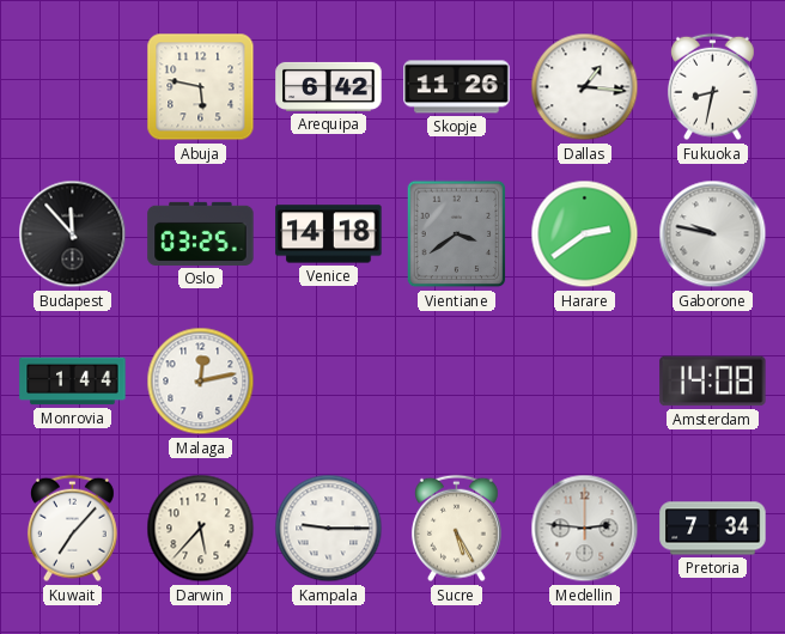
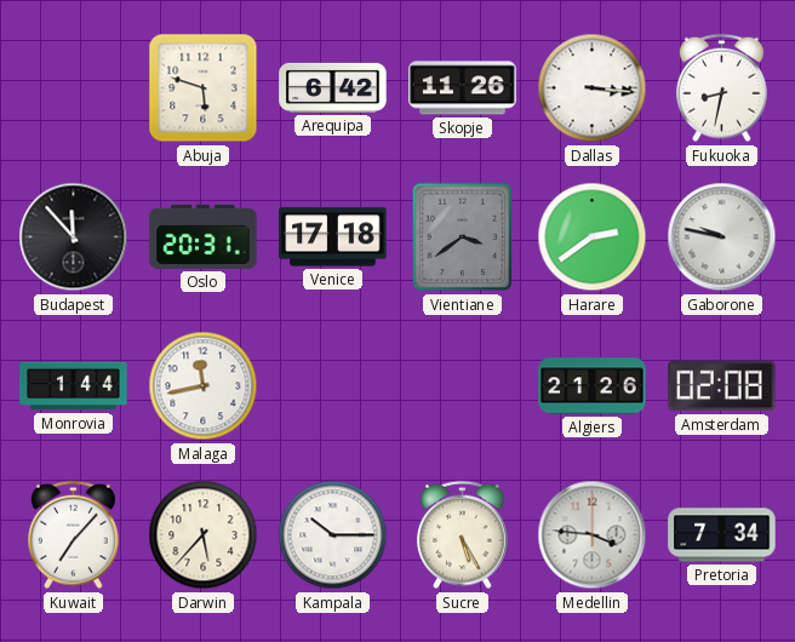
Abuja: 5:47 -> 5:48 (204, 88)
Dallas: 1:16 -> 3:16 (593, 88)
Oslo: 03:25 -> 20:31 (204, 236)
Venice: 14:18 -> 17:18 (333, 237)
Malaga: 12:13 -> 11:43 (204, 386)
Algiers: none -> 21:26 (593, 386)
Amsterdam: 14:08 -> 02:08 (722, 386)
Kampala: 9:15 -> 10:15 (333, 535)
Medellin: 2:46 -> 3:46 (593, 535)
